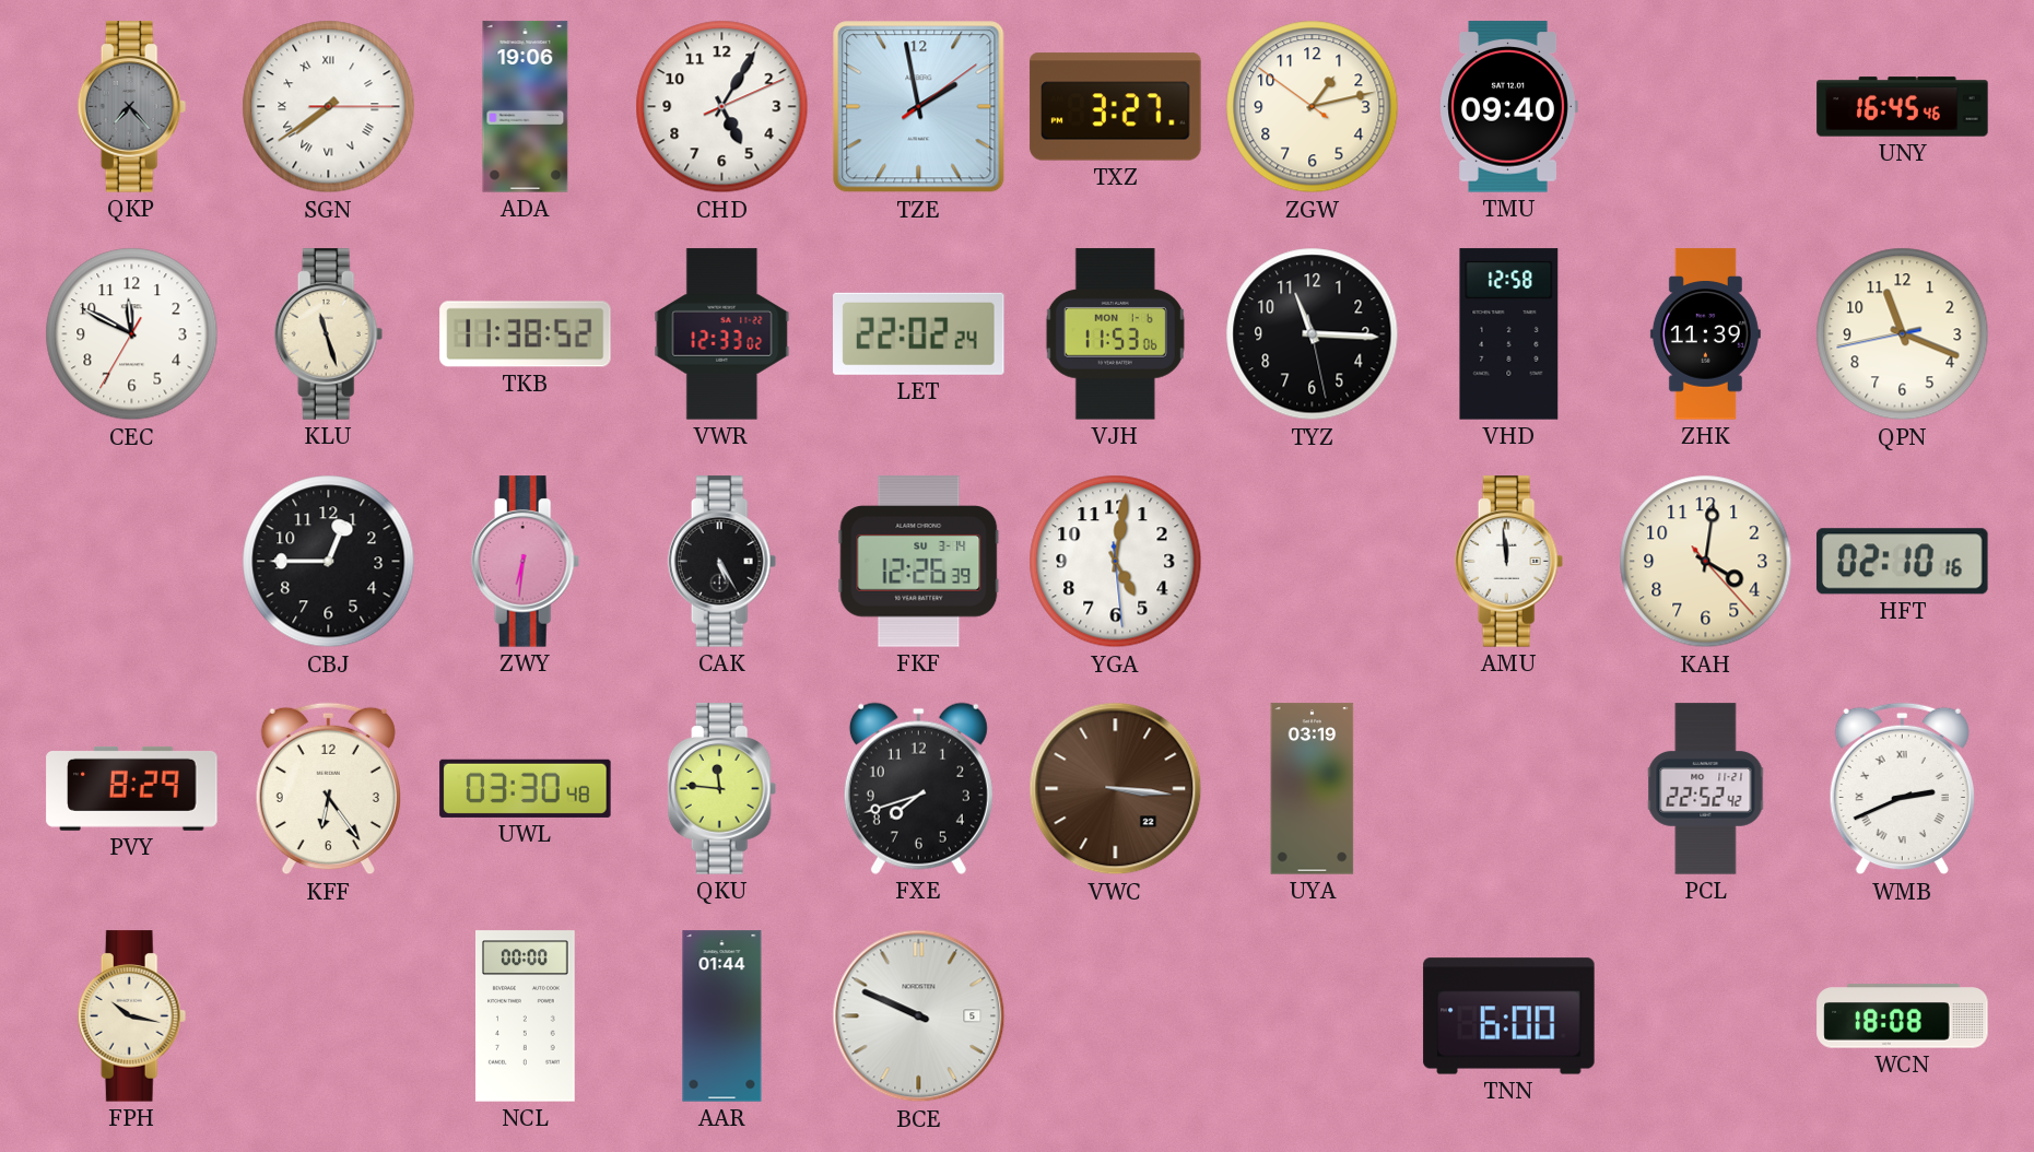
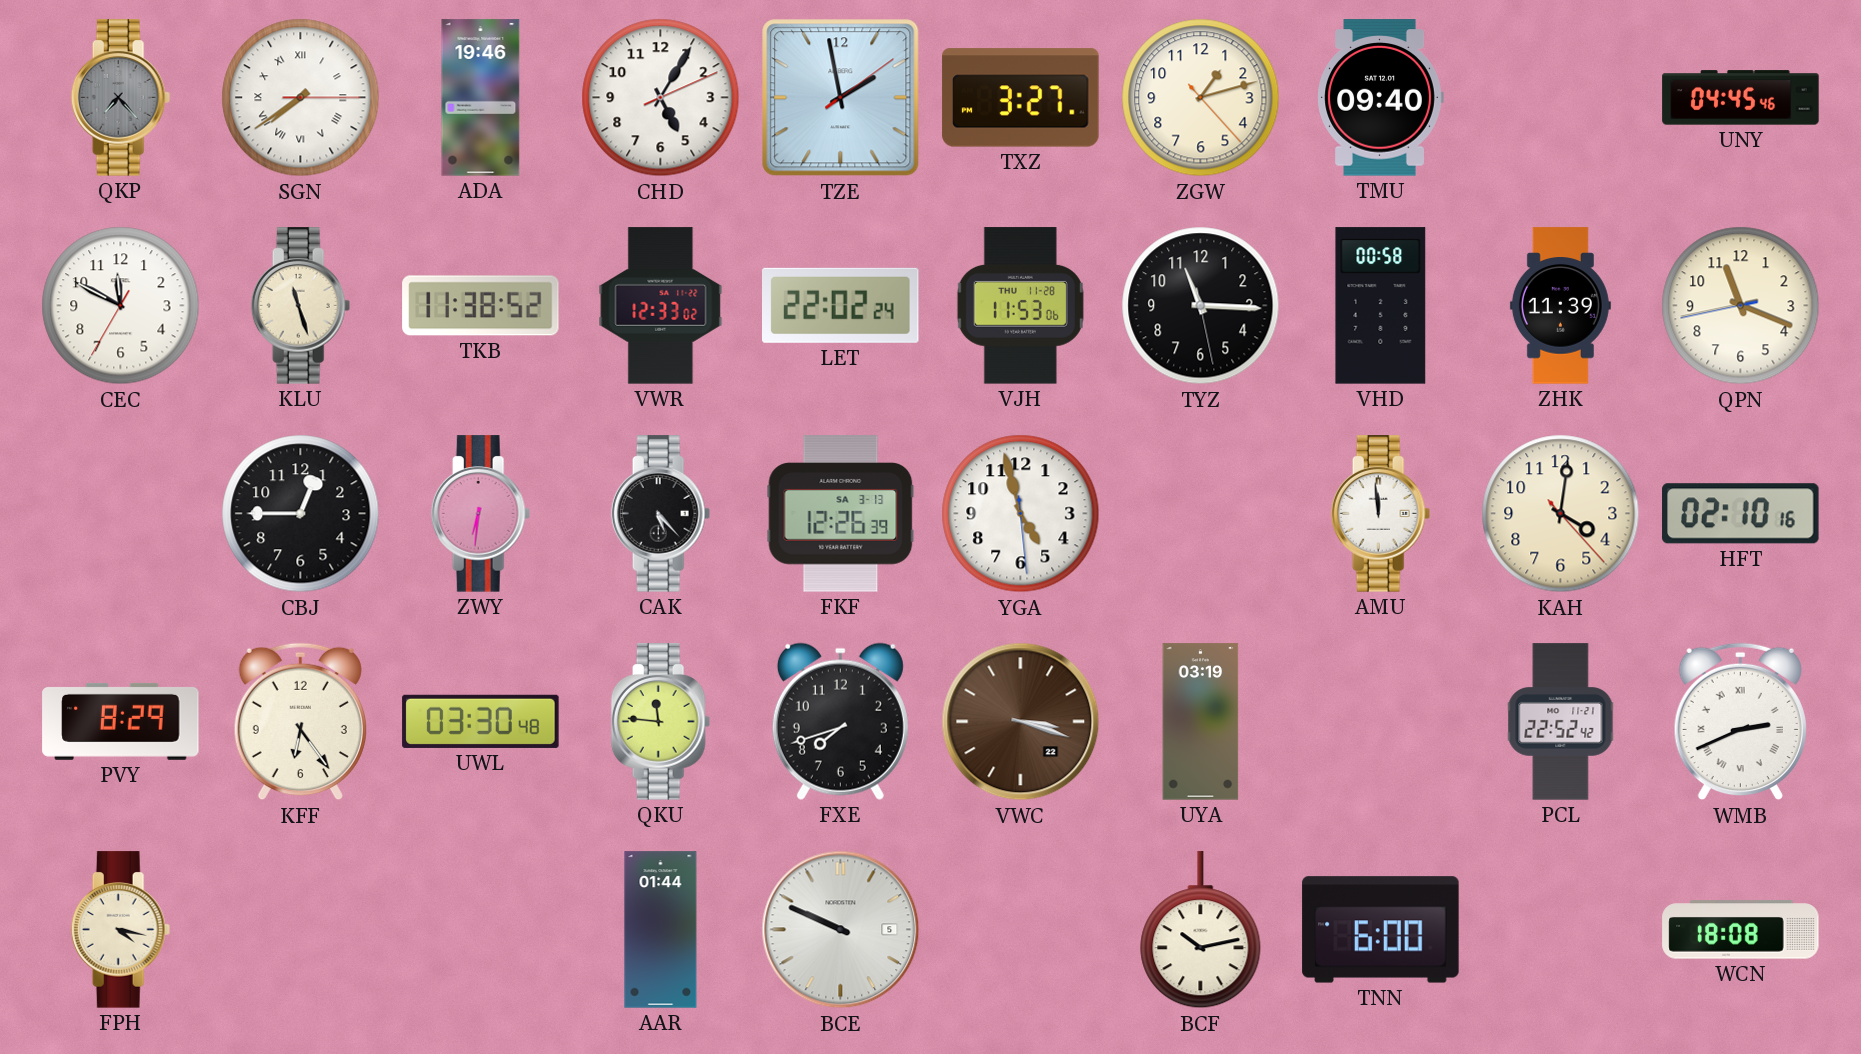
ADA: 19:06 -> 19:46 (481, 98)
ZGW: 1:12:51 -> 1:12:23 (1201, 98)
UNY: 16:45 -> 04:45 (1741, 98)
VJH date: MON 1-6 -> THU 11-28 (1020, 306)
VHD: 12:58 -> 00:58 (1381, 306)
CAK: 5:25 -> 5:23 (661, 514)
FKF date: SU 3-14 -> SA 3-13 (841, 514)
YGA: 5:01 -> 4:57 (1021, 514)
VWC: 3:16 -> 3:18 (1021, 722)
FPH: 10:17 -> 4:17 (121, 930)
NCL: 00:00 -> none (526, 1016)
BCF: none -> 10:13 (1201, 930)
